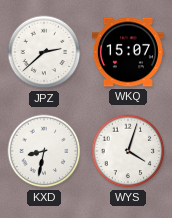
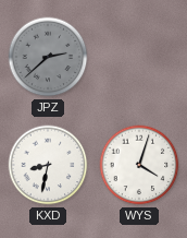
JPZ dial: white -> grey (48, 57)
WKQ: 15:07 -> none (128, 52)
